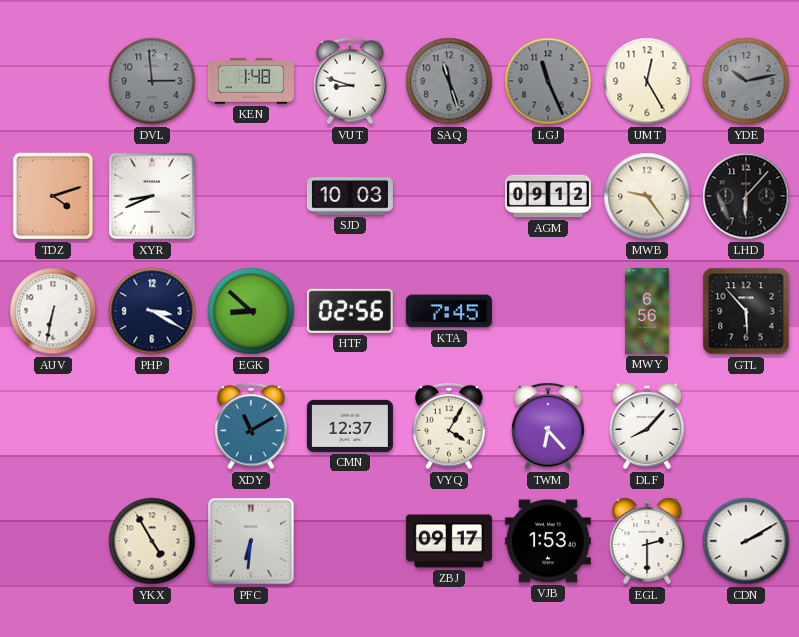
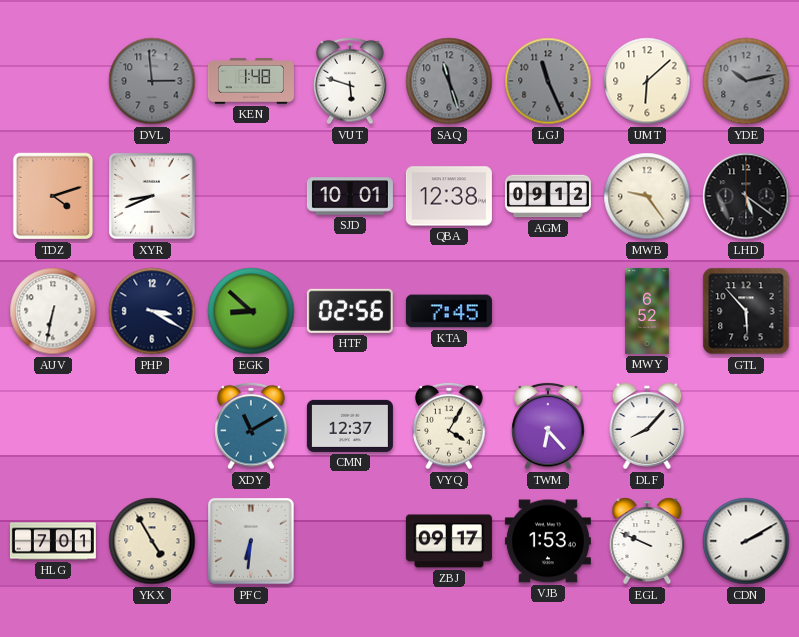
VUT: 8:48 -> 5:48 (350, 81)
UMT: 12:25 -> 6:08 (647, 81)
SJD: 10:03 -> 10:01 (350, 196)
QBA: none -> 12:38 (449, 196)
LHD: 6:07 -> 5:21 (746, 196)
MWY: 6:56 -> 6:52 (647, 311)
HLG: none -> 7:01 (53, 541)
EGL: 2:30 -> 9:49 (647, 541)
